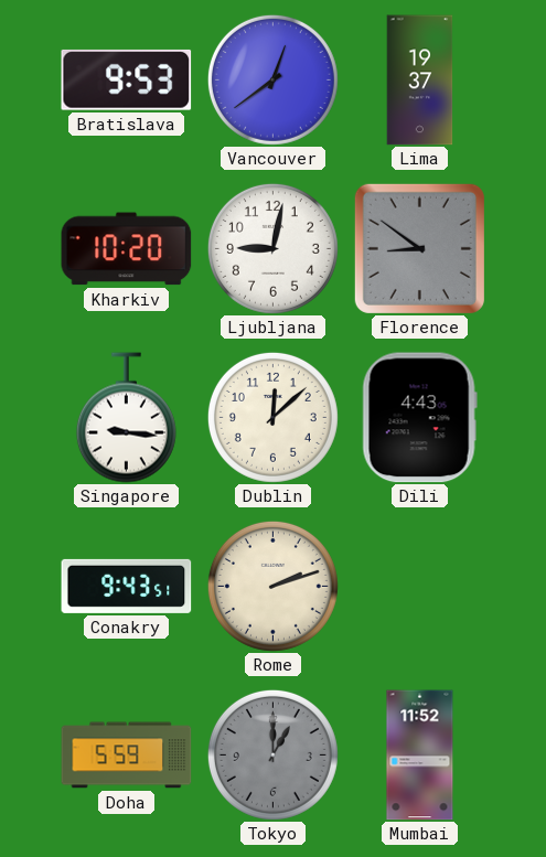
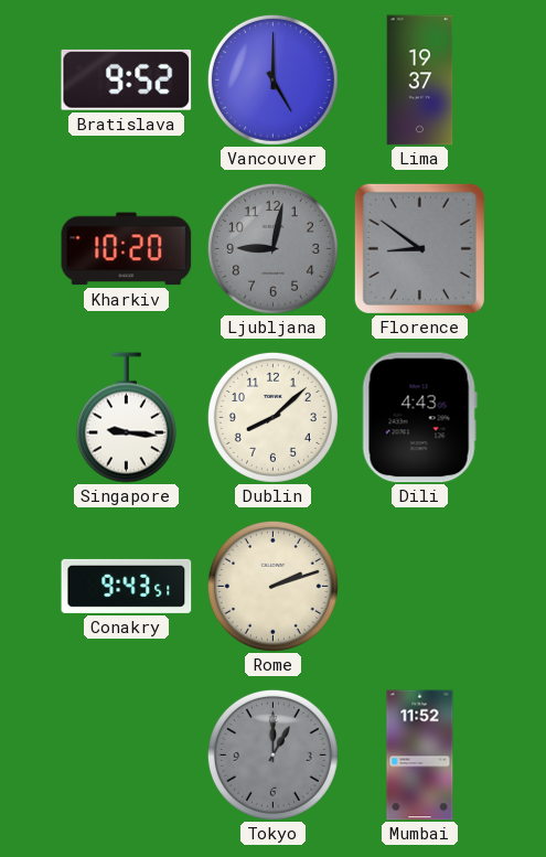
Bratislava: 9:53 -> 9:52 (127, 79)
Vancouver: 12:39 -> 5:00 (272, 79)
Ljubljana dial: white -> grey (272, 248)
Dublin: 12:08 -> 8:08 (272, 417)
Doha: 5:59 -> none (127, 756)
